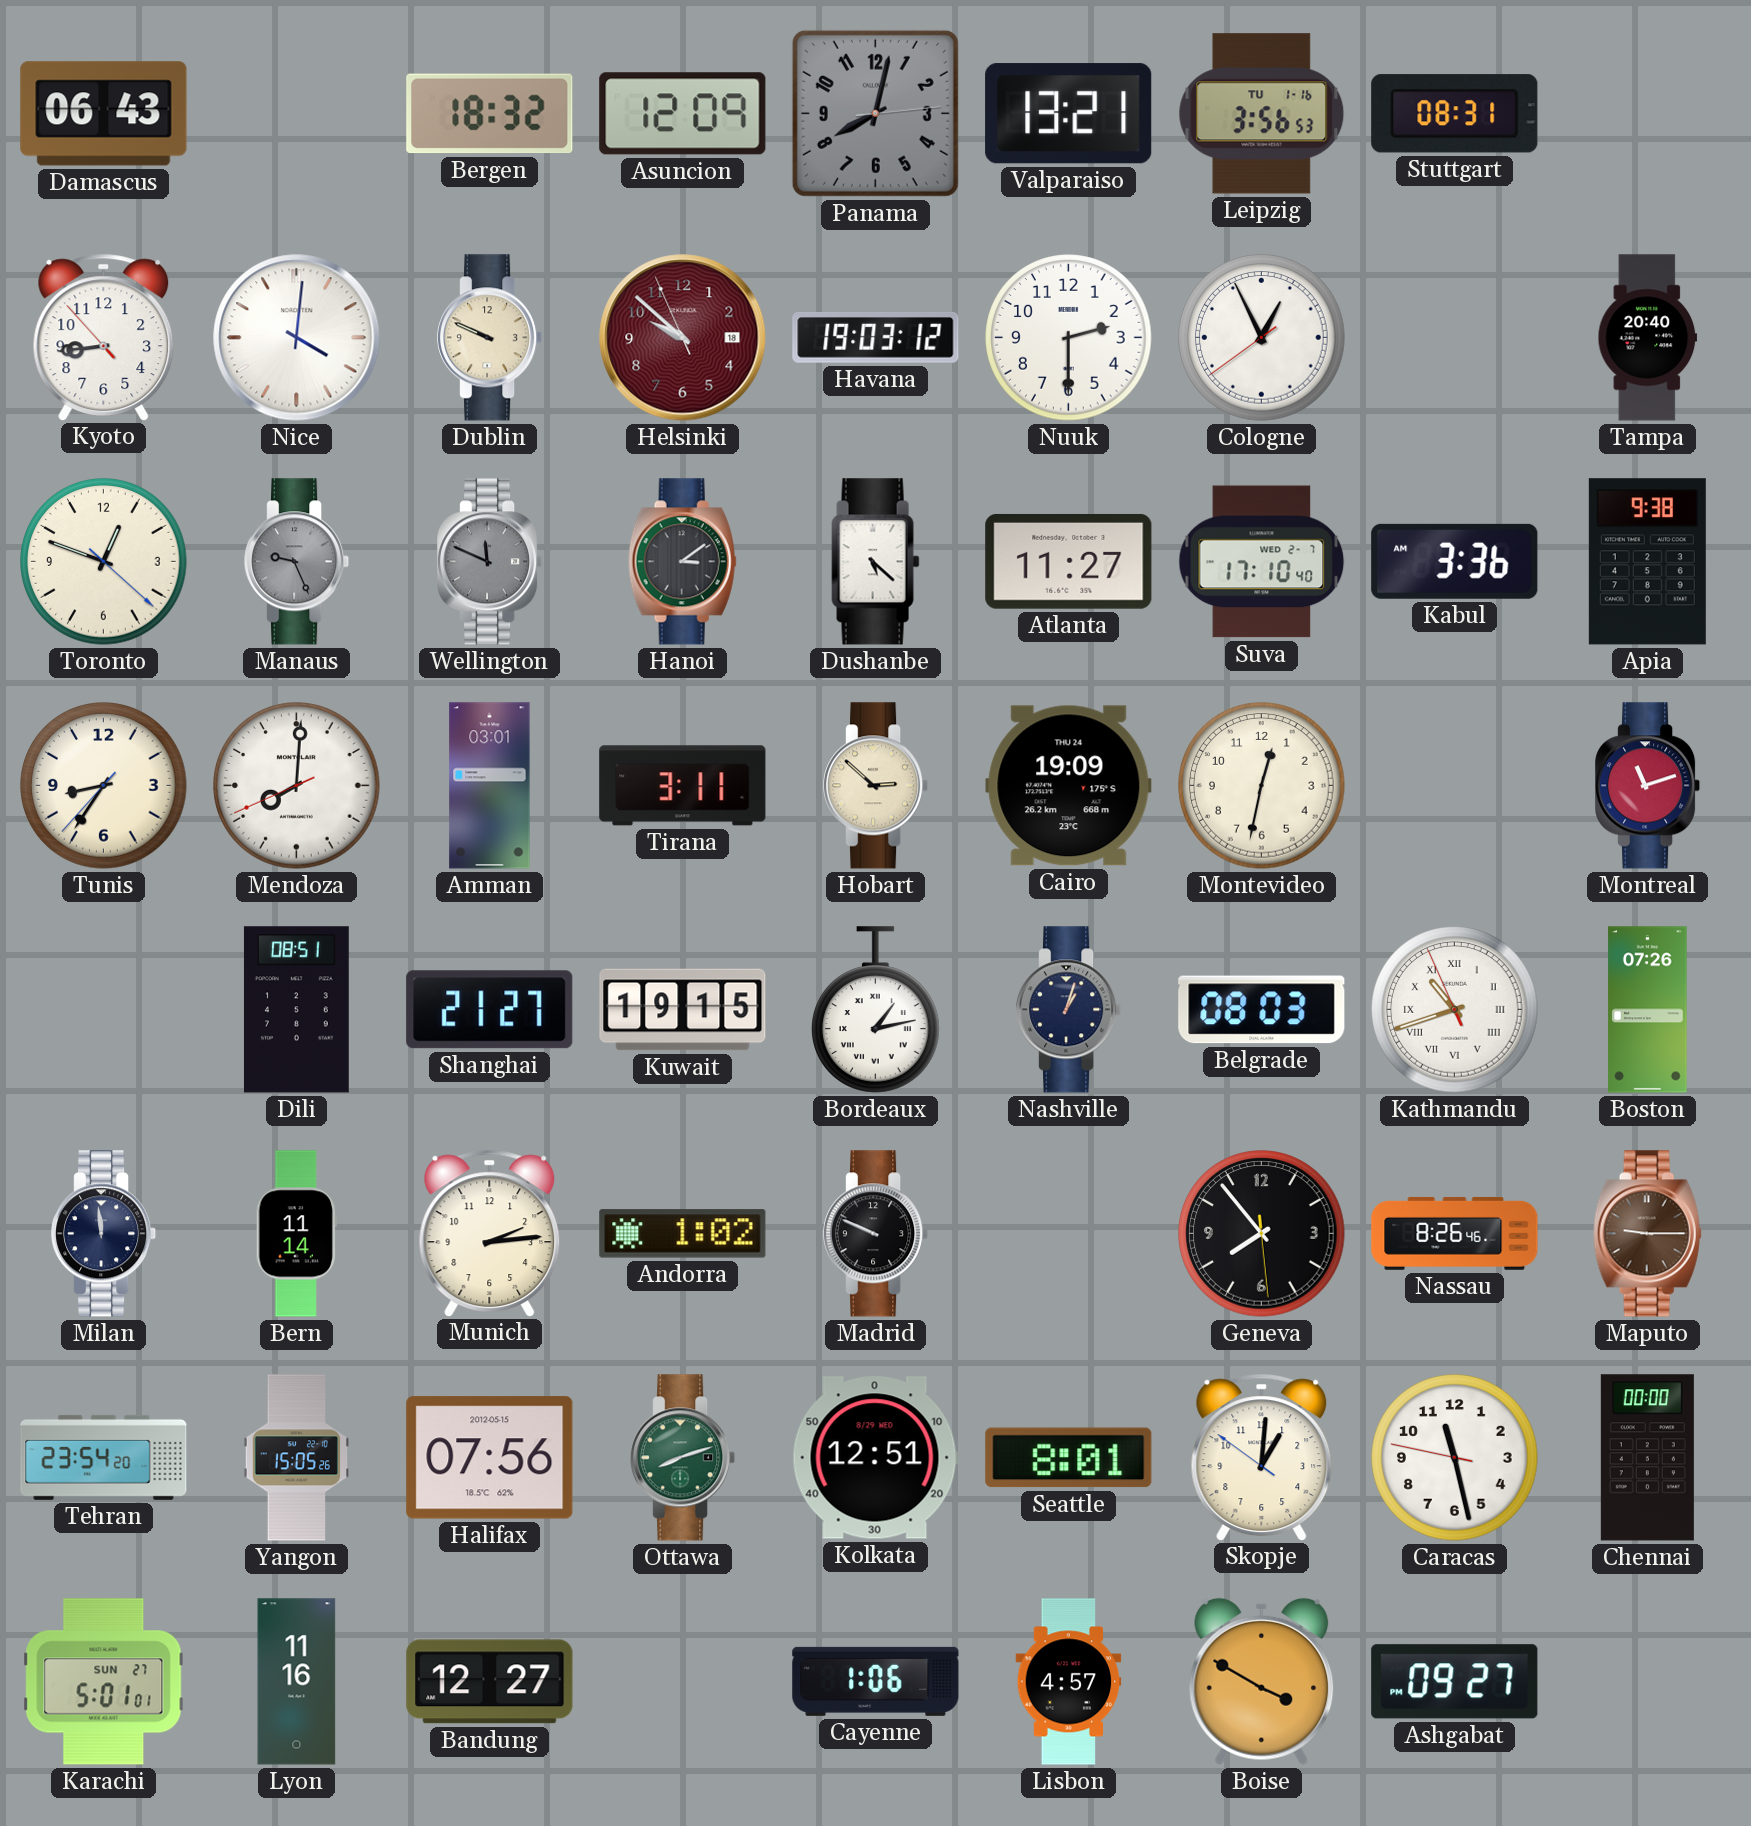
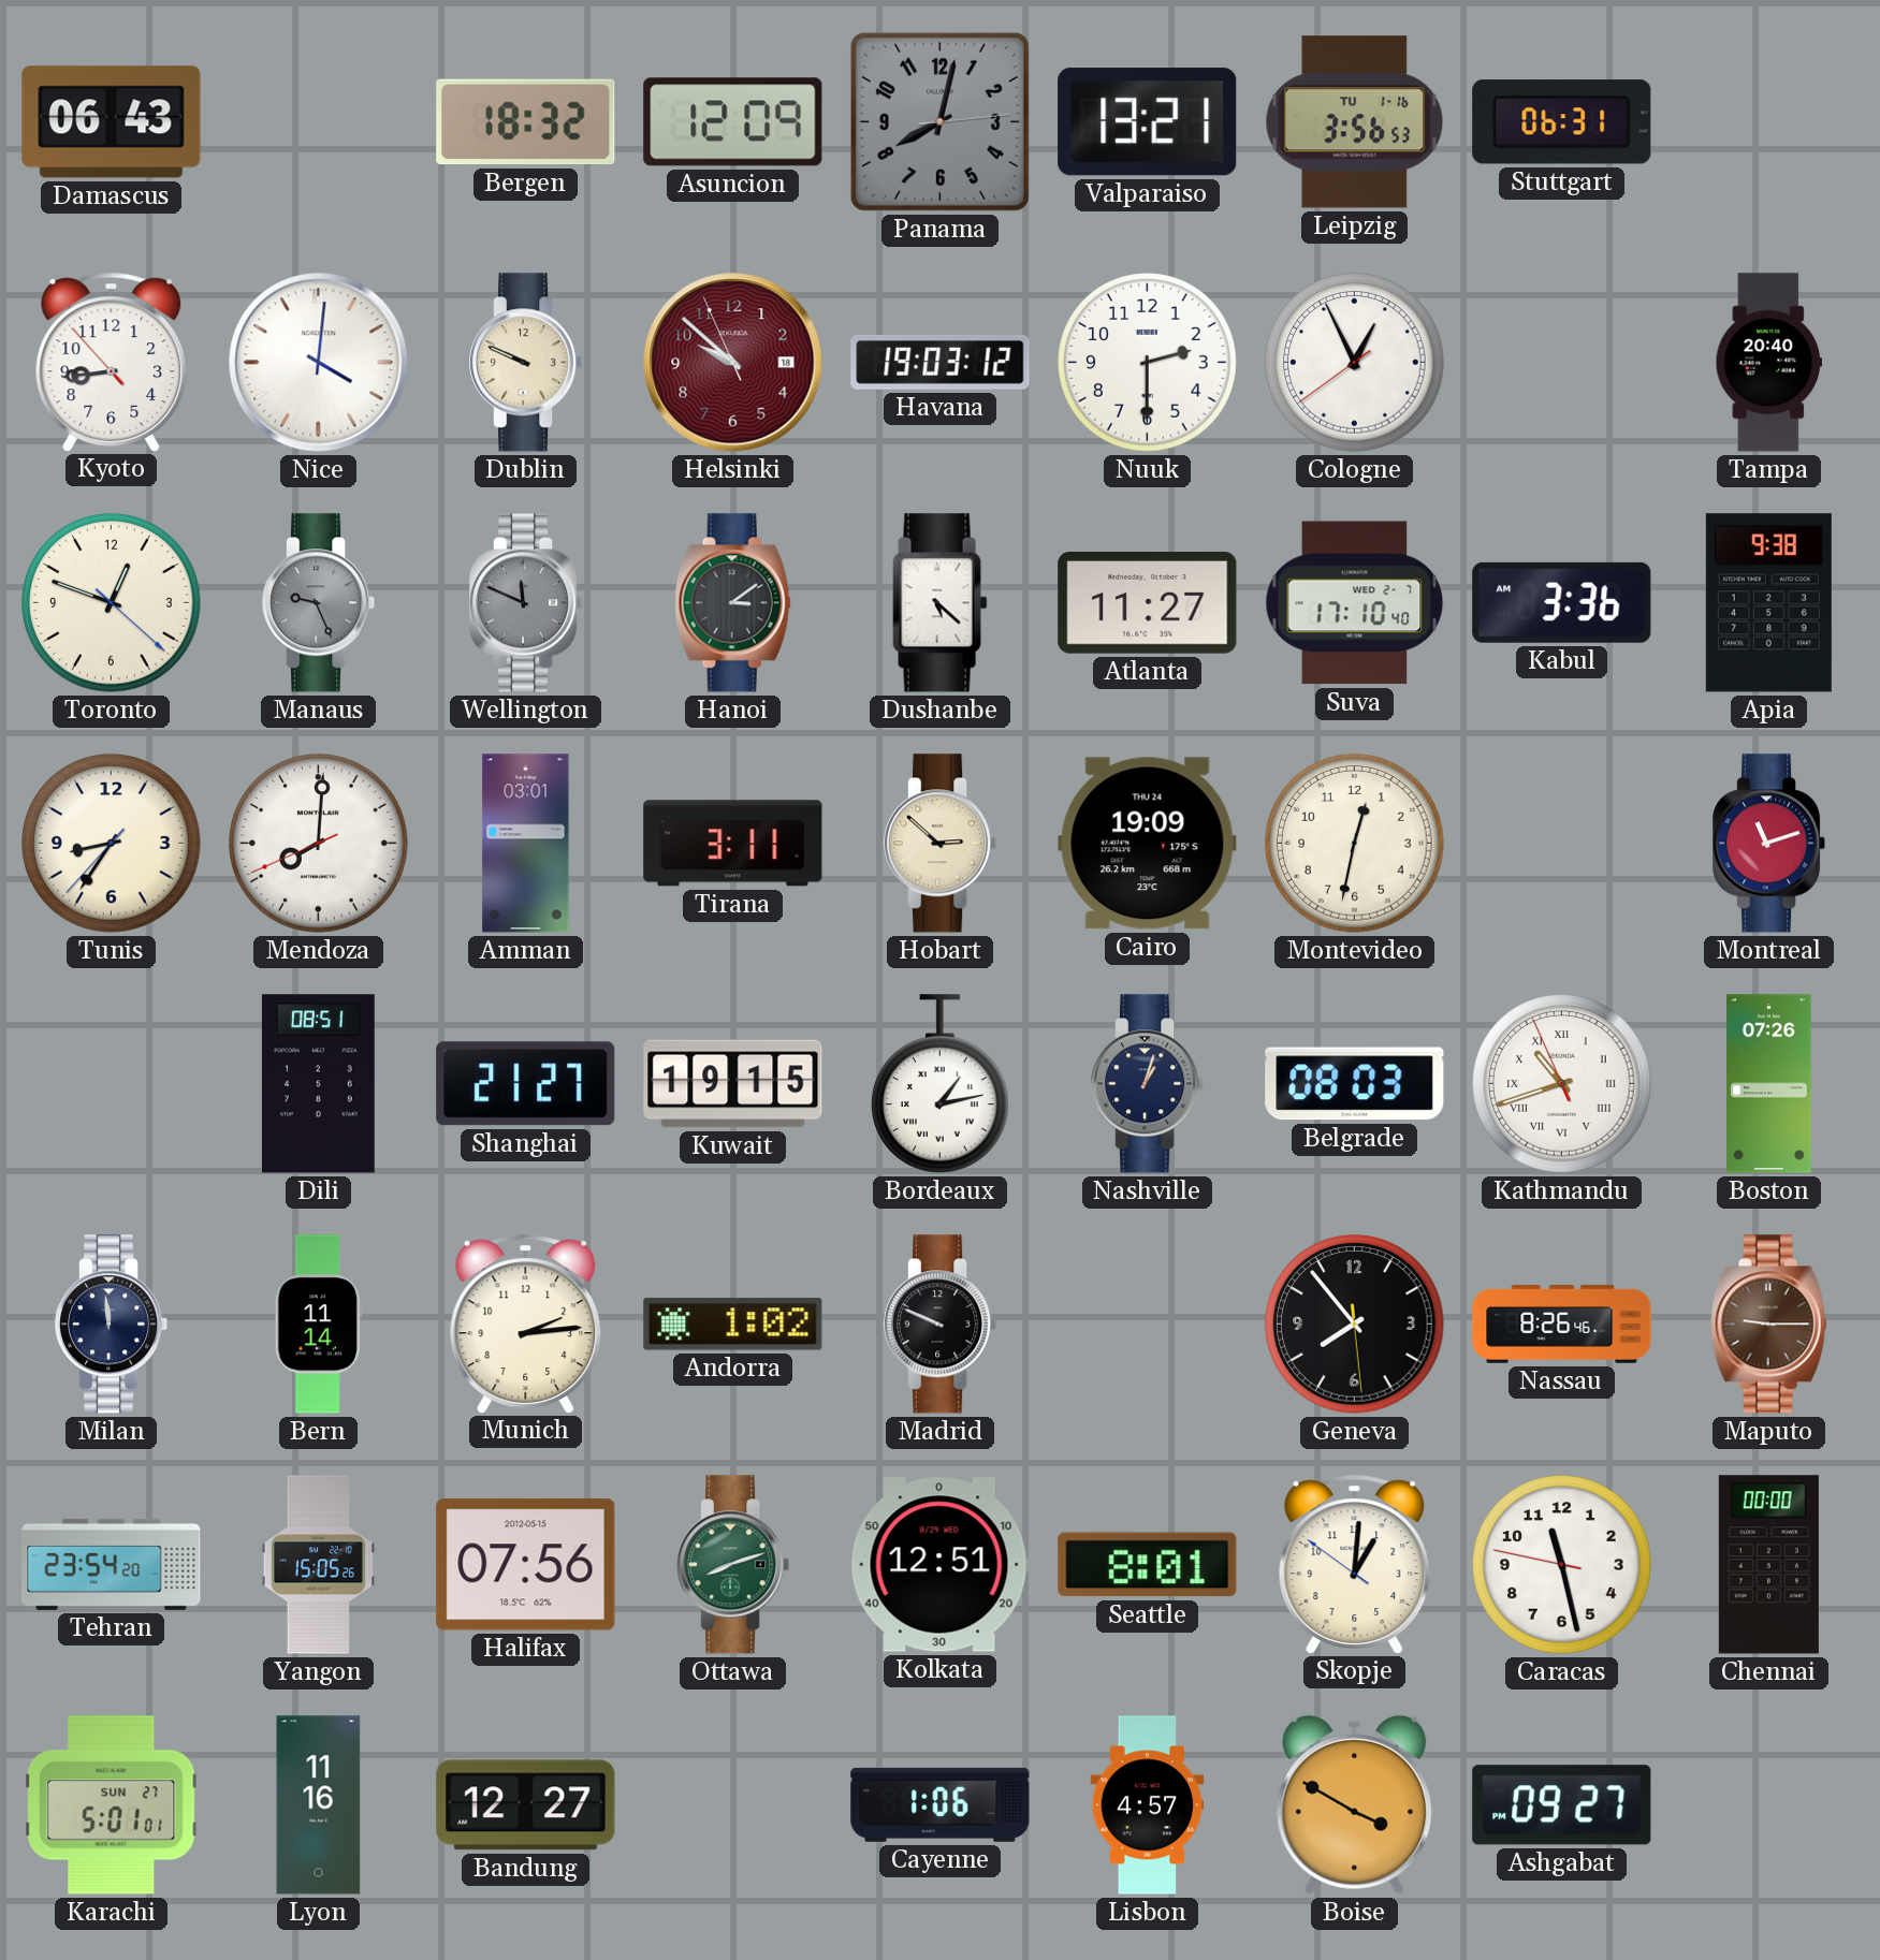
Stuttgart: 08:31 -> 06:31 (1562, 122)
